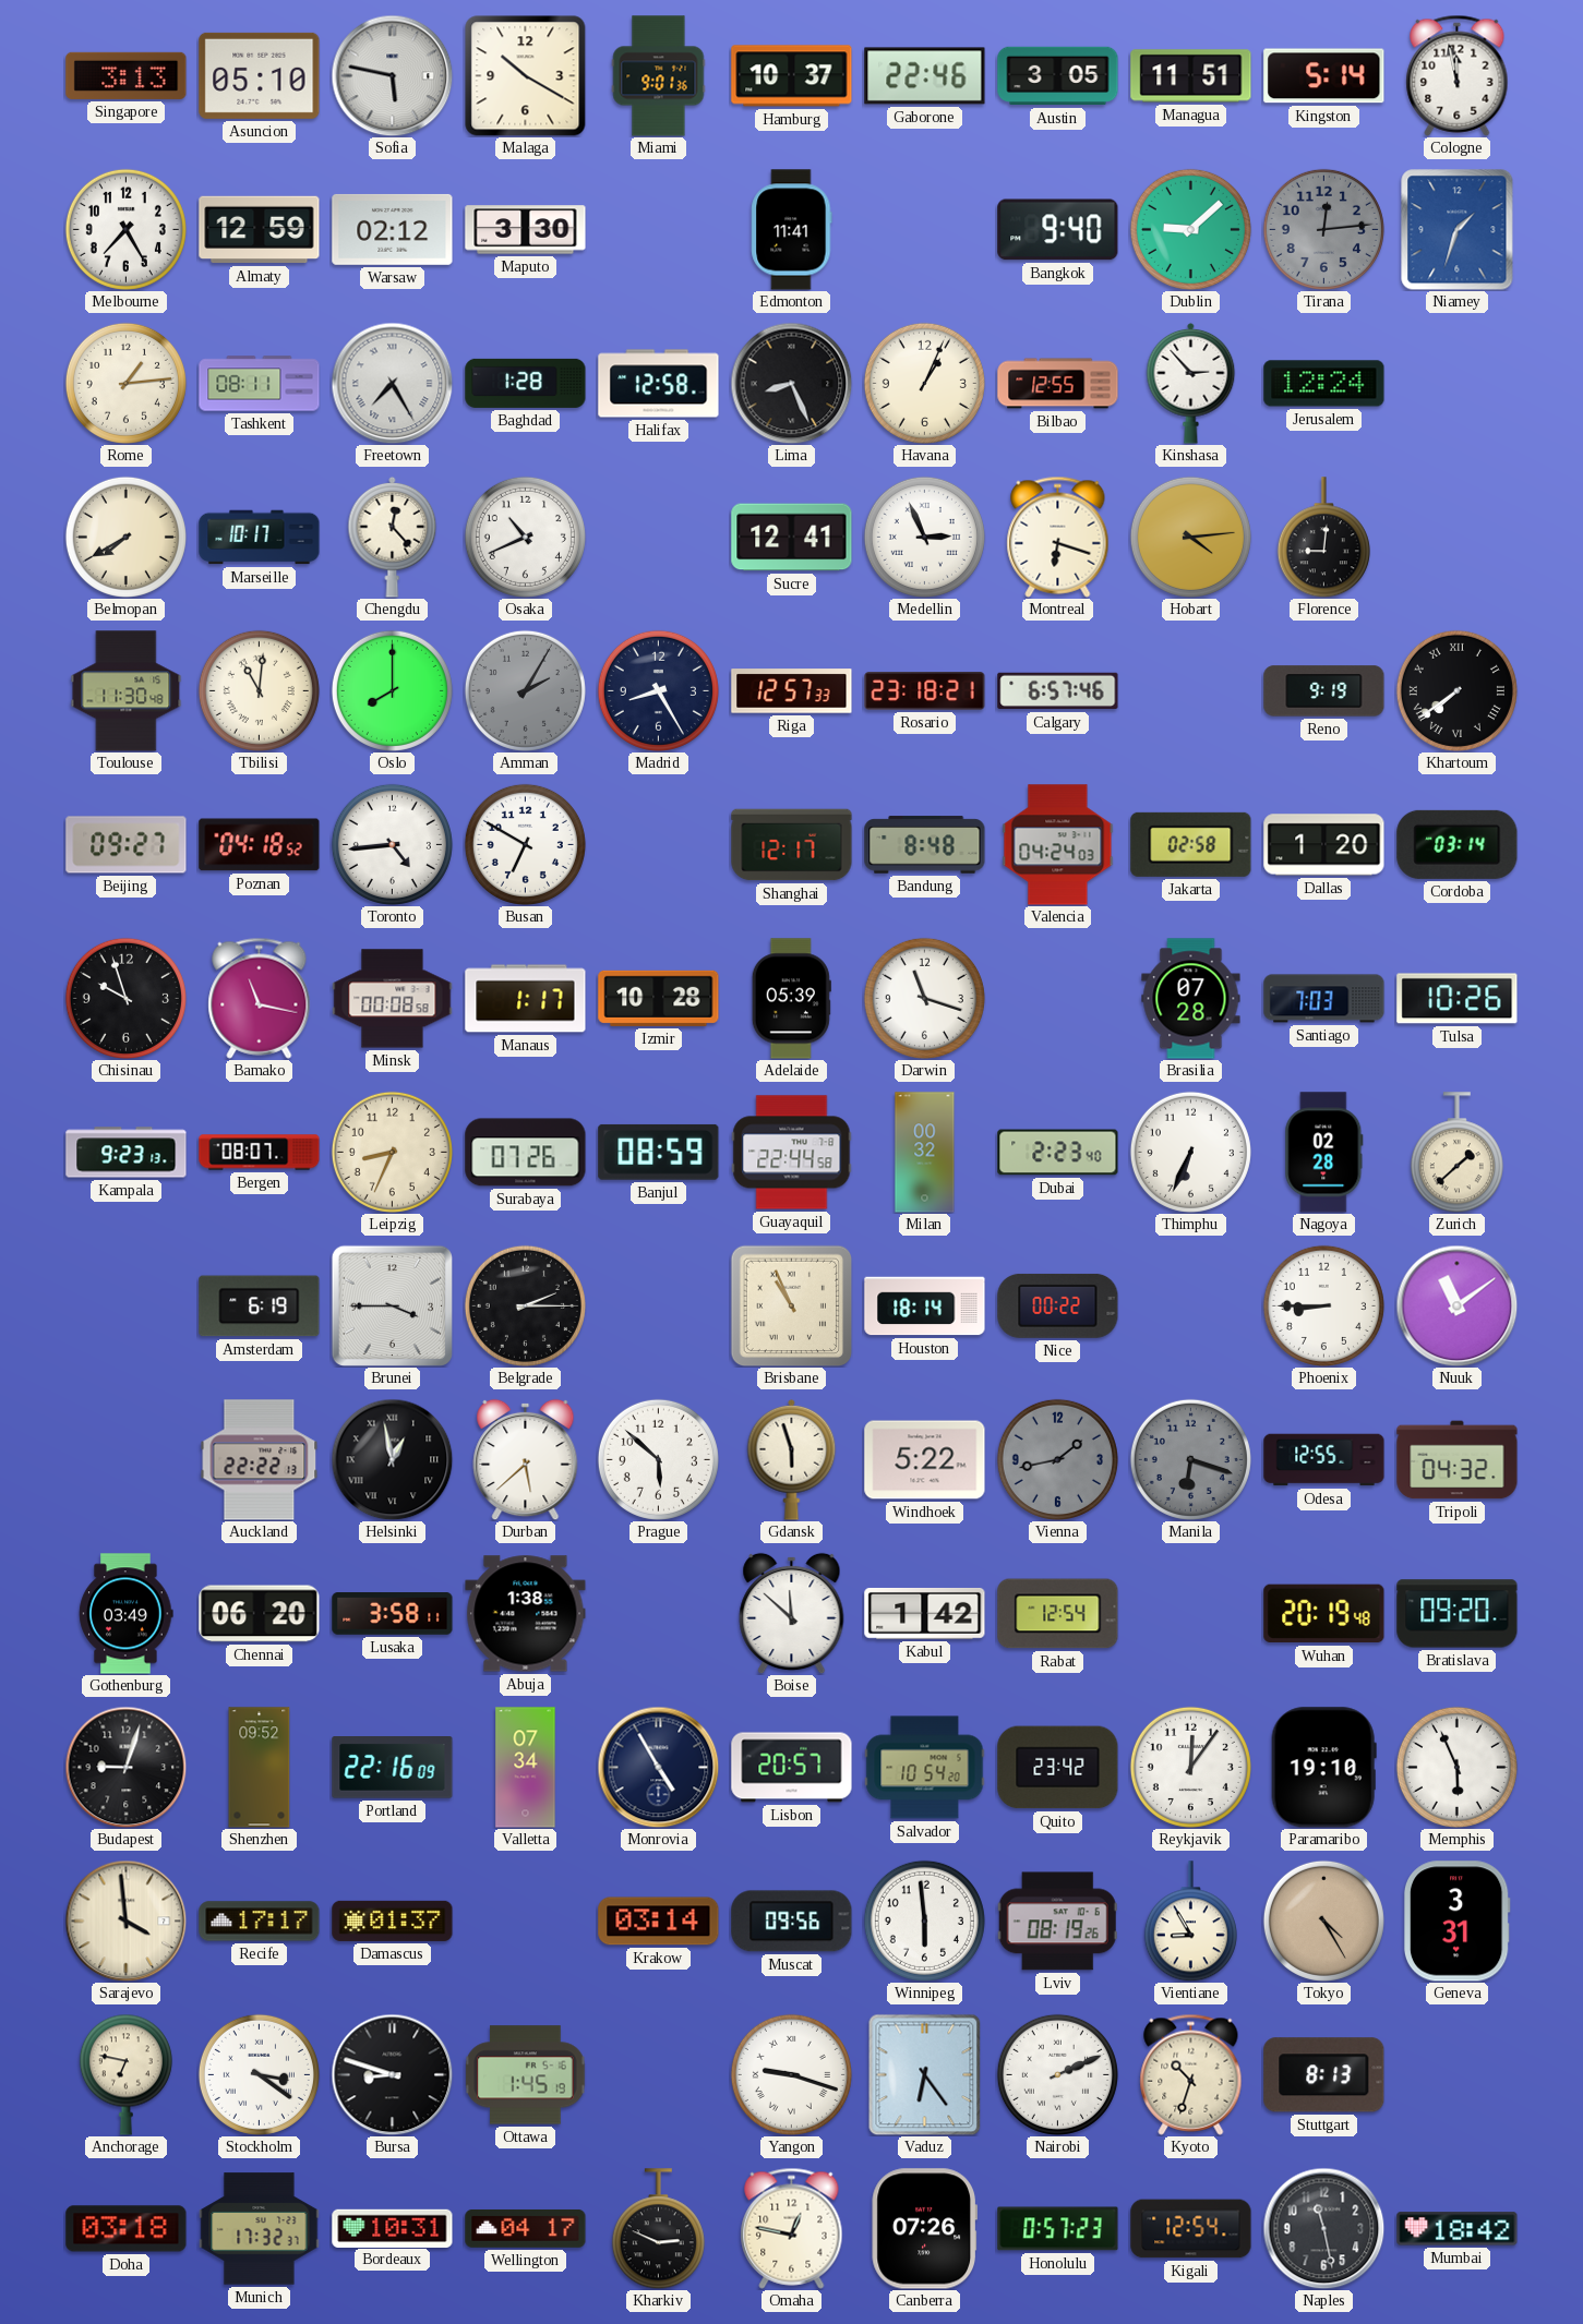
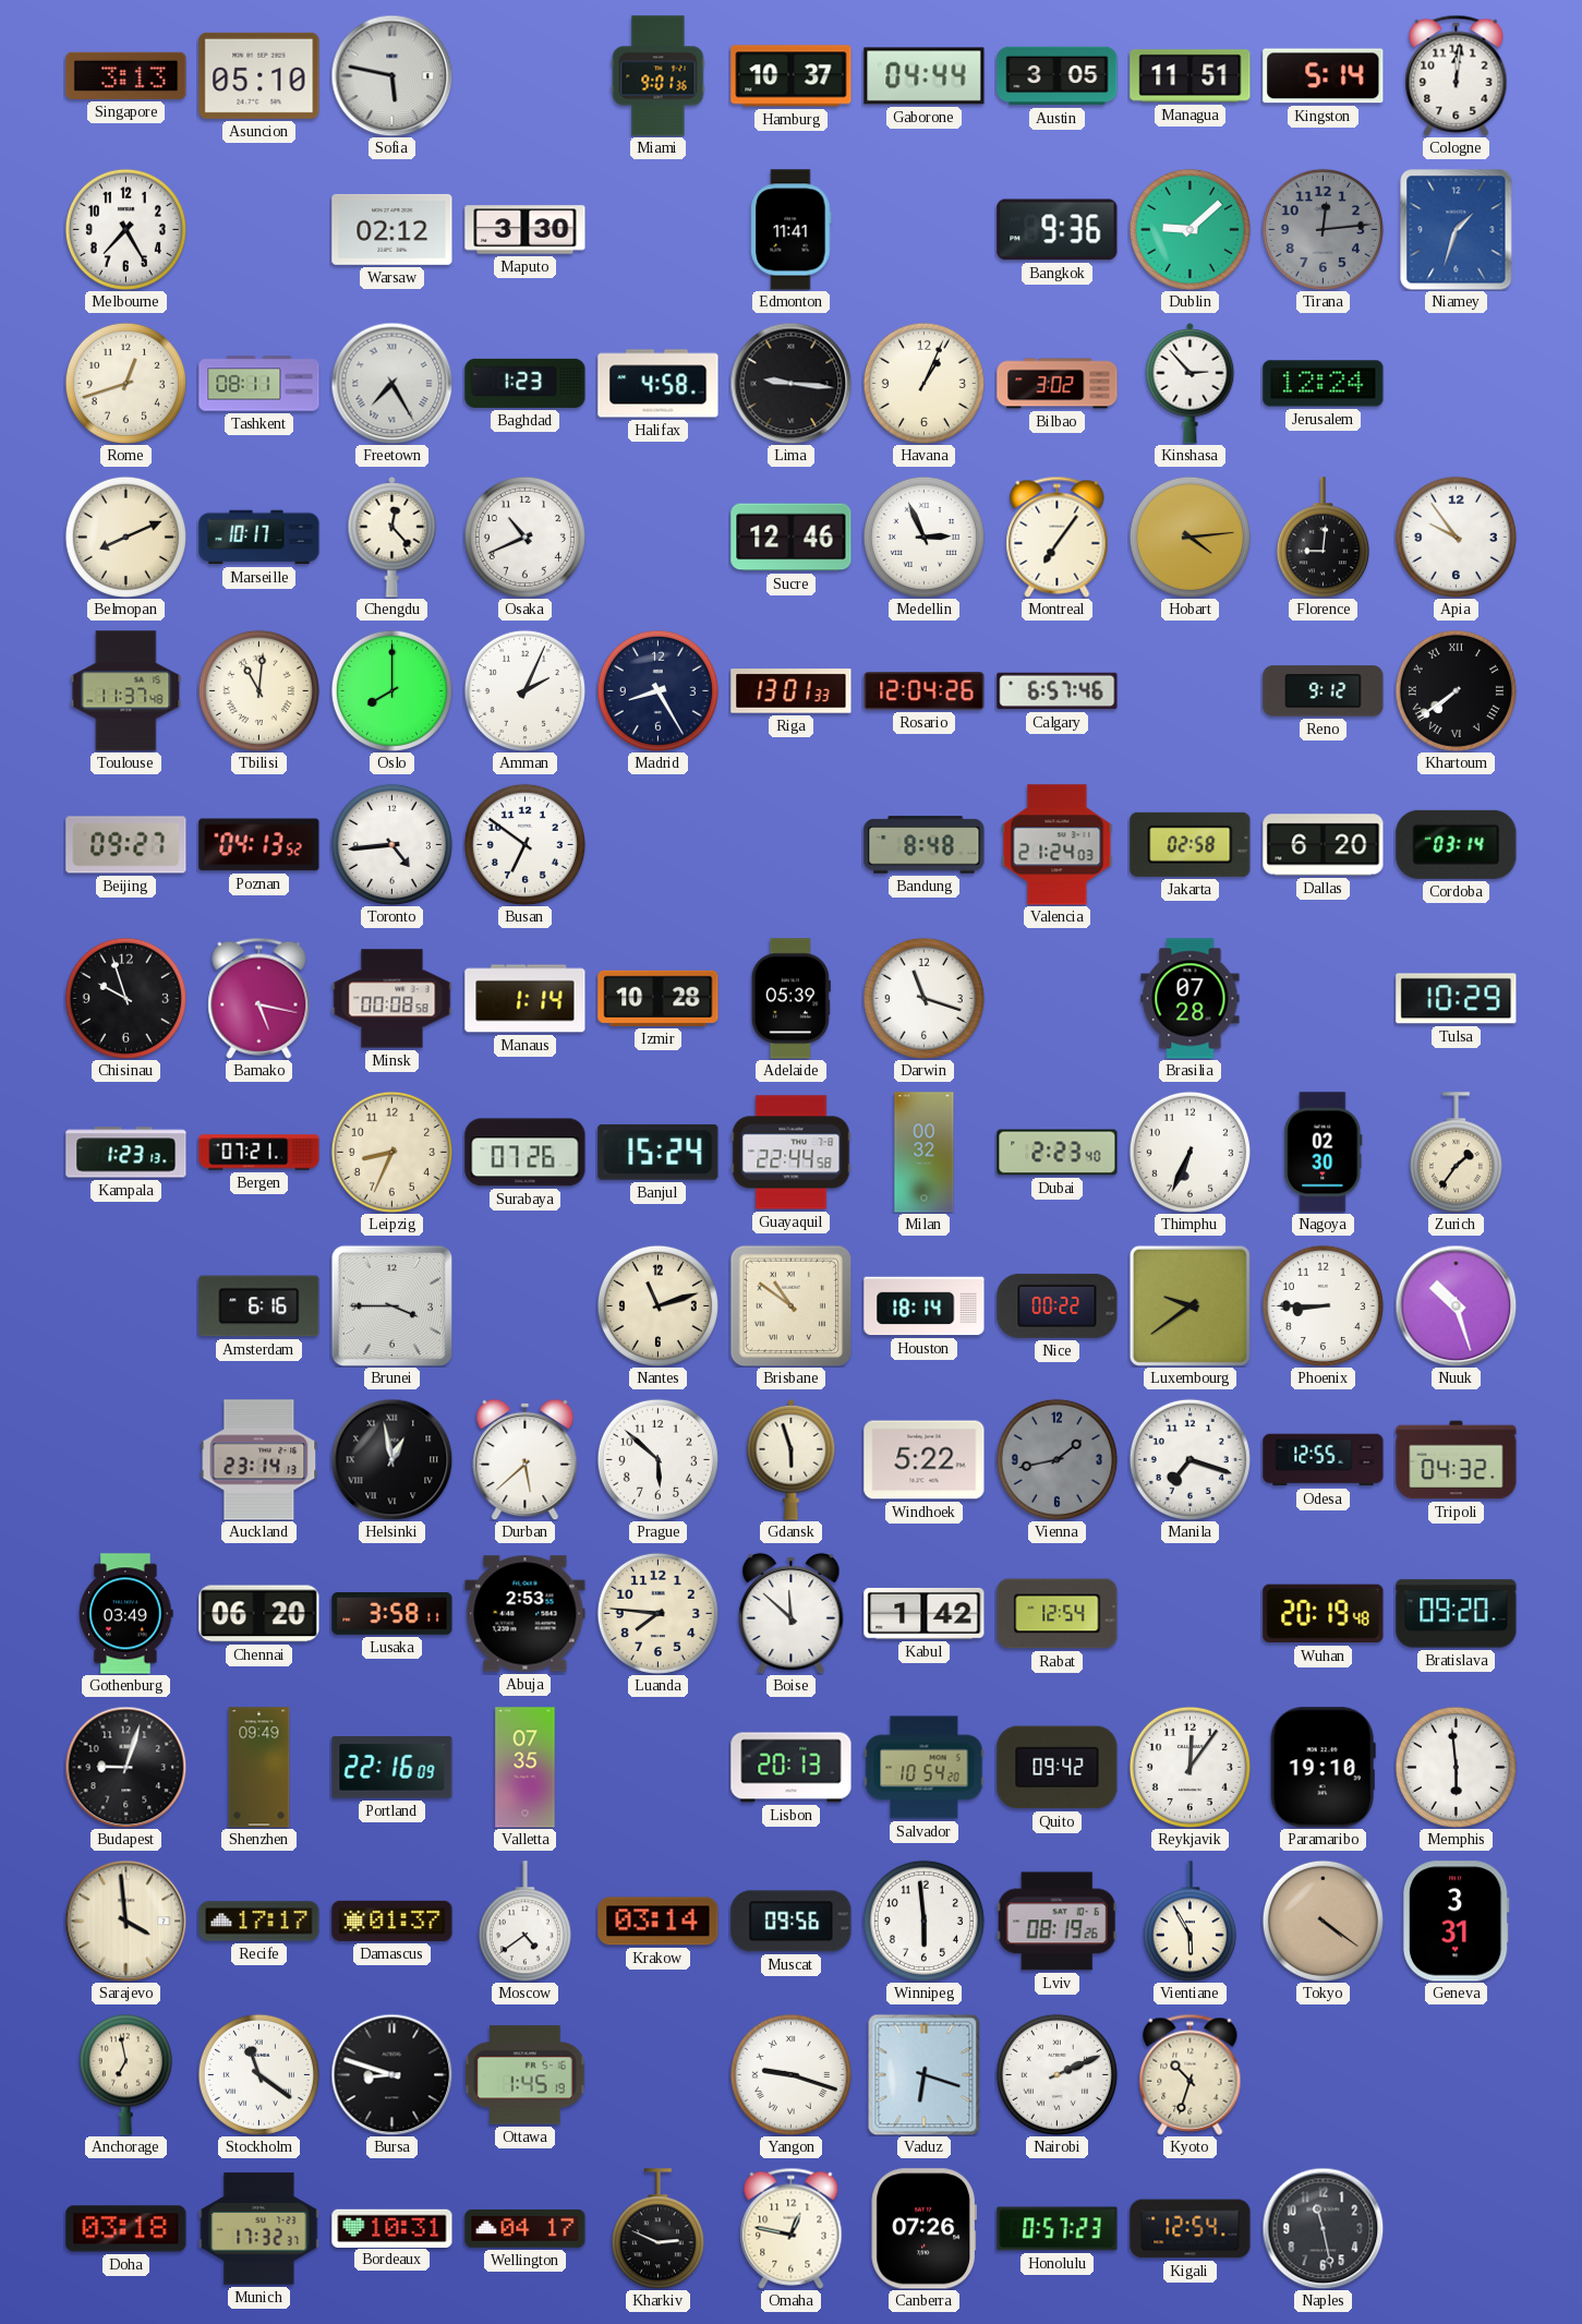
Malaga: 10:20 -> none (525, 76)
Gaborone: 22:46 -> 04:44 (925, 76)
Cologne: 11:58 -> 12:01 (1457, 75)
Almaty: 12:59 -> none (260, 230)
Bangkok: 9:40 -> 9:36 (1058, 230)
Rome: 1:14 -> 12:42 (125, 383)
Baghdad: 1:28 -> 1:23 (526, 383)
Halifax: 12:58 -> 4:58 (659, 384)
Lima: 8:26 -> 9:16 (790, 383)
Bilbao: 12:55 -> 3:02 (1058, 384)
Belmopan: 7:40 -> 8:11 (125, 537)
Sucre: 12:41 -> 12:46 (792, 538)
Montreal: 6:18 -> 7:06 (1058, 537)
Apia: none -> 9:54 (1456, 537)
Toulouse: 11:30 -> 11:37 (126, 691)
Amman: 2:05 -> 2:04 (524, 690)
Amman dial: grey -> white (524, 690)
Riga: 12:57 -> 13:01 (792, 691)
Rosario: 23:18 -> 12:04 (925, 691)
Reno: 9:19 -> 9:12 (1324, 691)
Poznan: 04:18 -> 04:13 (259, 845)
Busan: 6:50 -> 6:51 (524, 844)
Shanghai: 12:17 -> none (792, 845)
Valencia: 04:24 -> 21:24 (1058, 845)
Dallas: 1:20 -> 6:20 (1324, 845)
Bamako: 11:17 -> 5:17 (259, 998)
Manaus: 1:17 -> 1:14 (526, 999)
Santiago: 7:03 -> none (1324, 999)
Tulsa: 10:26 -> 10:29 (1457, 999)
Kampala: 9:23 -> 1:23 (126, 1153)
Bergen: 08:07 -> 07:21 (259, 1153)
Banjul: 08:59 -> 15:24 (659, 1152)
Nagoya: 02:28 -> 02:30 (1324, 1153)
Zurich: 1:38 -> 1:36 (1456, 1153)
Amsterdam: 6:19 -> 6:16 (259, 1307)
Belgrade: 2:15 -> none (525, 1305)
Nantes: none -> 11:12 (657, 1305)
Brisbane: 10:56 -> 10:51 (790, 1305)
Luxembourg: none -> 9:39 (1189, 1305)
Nuuk: 11:09 -> 10:27 (1456, 1305)
Auckland: 22:22 -> 23:14 (259, 1460)
Manila: 6:18 -> 7:18 (1189, 1459)
Manila dial: grey -> white (1189, 1459)
Abuja: 1:38 -> 2:53 (526, 1614)
Luanda: none -> 7:46 (657, 1613)
Shenzhen: 09:52 -> 09:49 (259, 1768)
Valletta: 07:34 -> 07:35 (526, 1768)
Monrovia: 4:55 -> none (658, 1767)
Lisbon: 20:57 -> 20:13 (792, 1768)
Quito: 23:42 -> 09:42 (1058, 1768)
Memphis: 5:56 -> 5:59 (1456, 1767)
Moscow: none -> 4:39 (524, 1922)
Vientiane: 8:55 -> 5:55 (1189, 1922)
Tokyo: 4:25 -> 4:21 (1323, 1920)
Anchorage: 6:47 -> 6:58 (125, 2074)
Stockholm: 3:21 -> 11:21 (258, 2074)
Vaduz: 6:24 -> 6:18 (925, 2074)
Stuttgart: 8:13 -> none (1324, 2075)
Mumbai: 18:42 -> none (1458, 2229)
